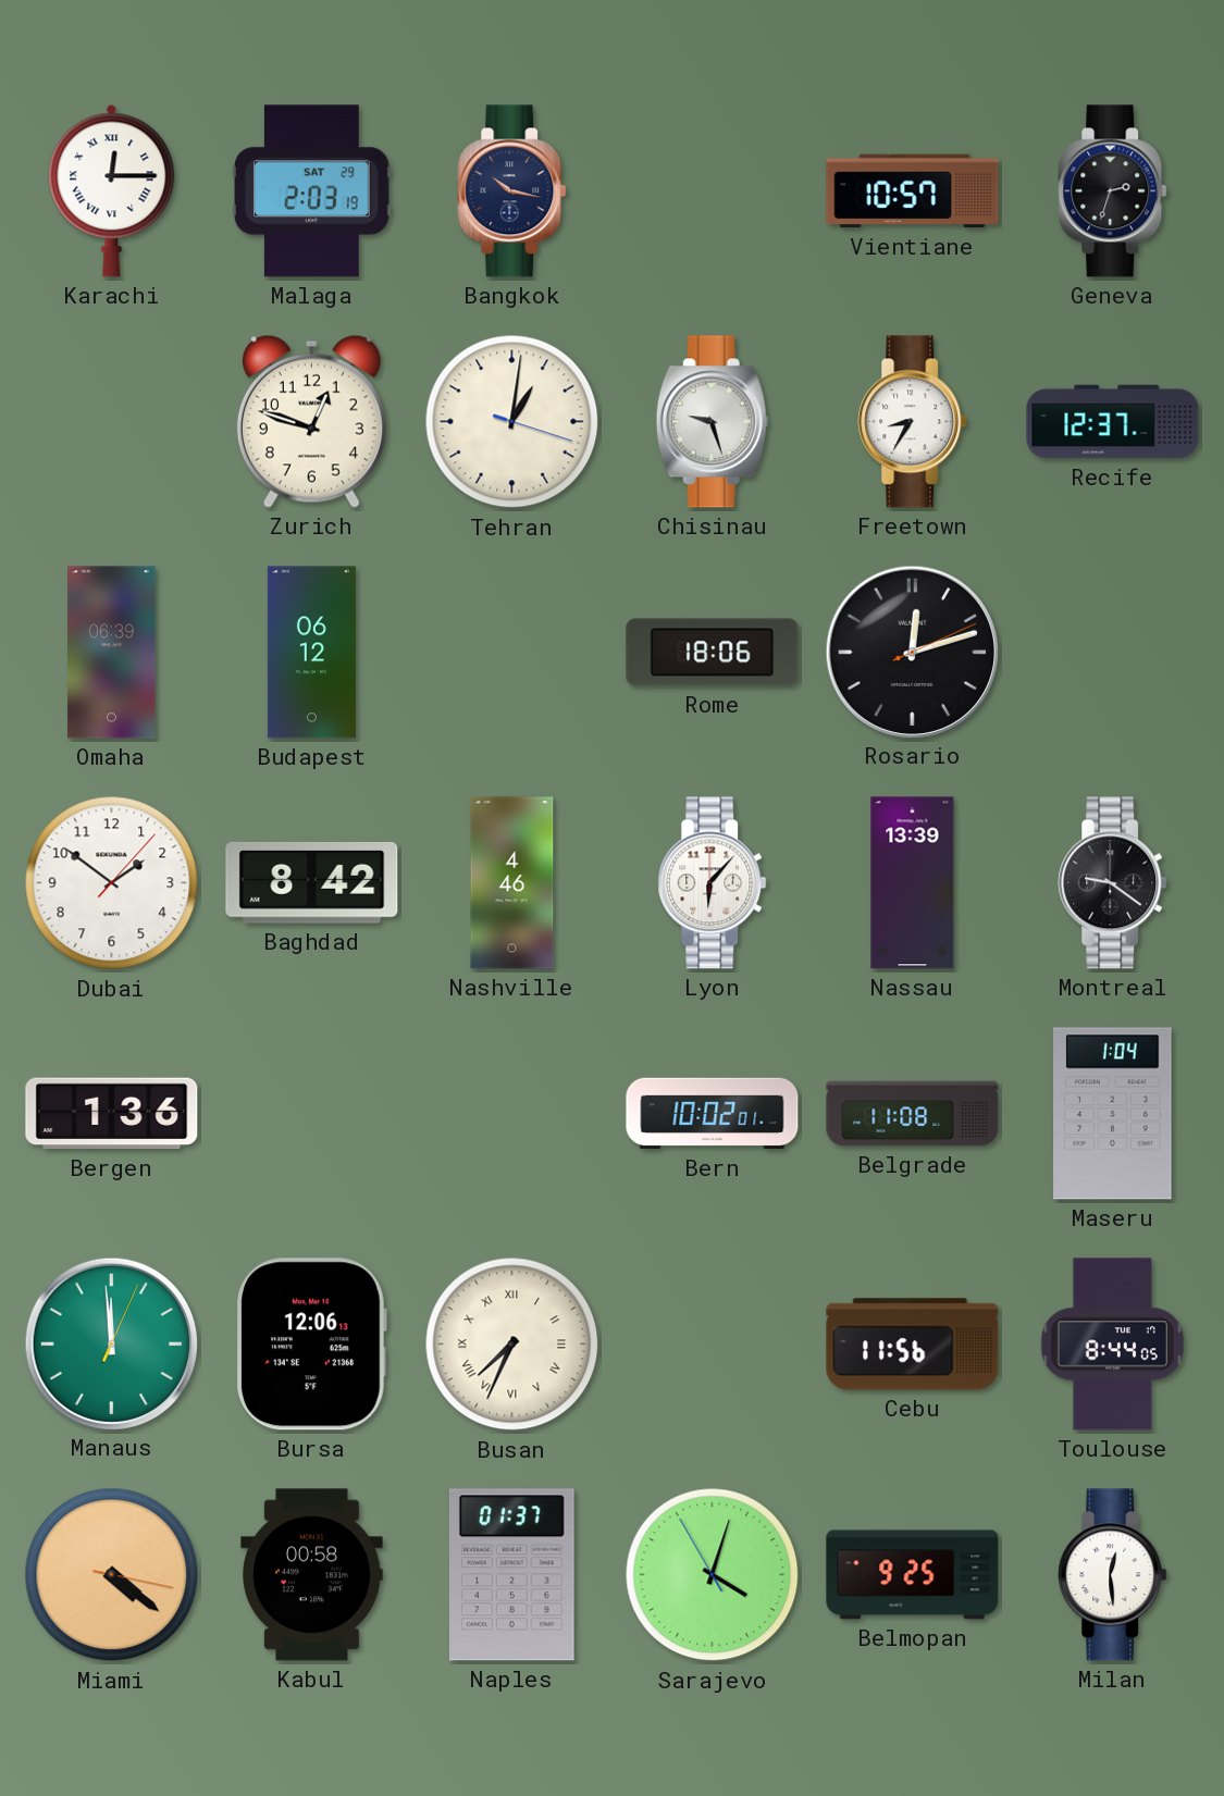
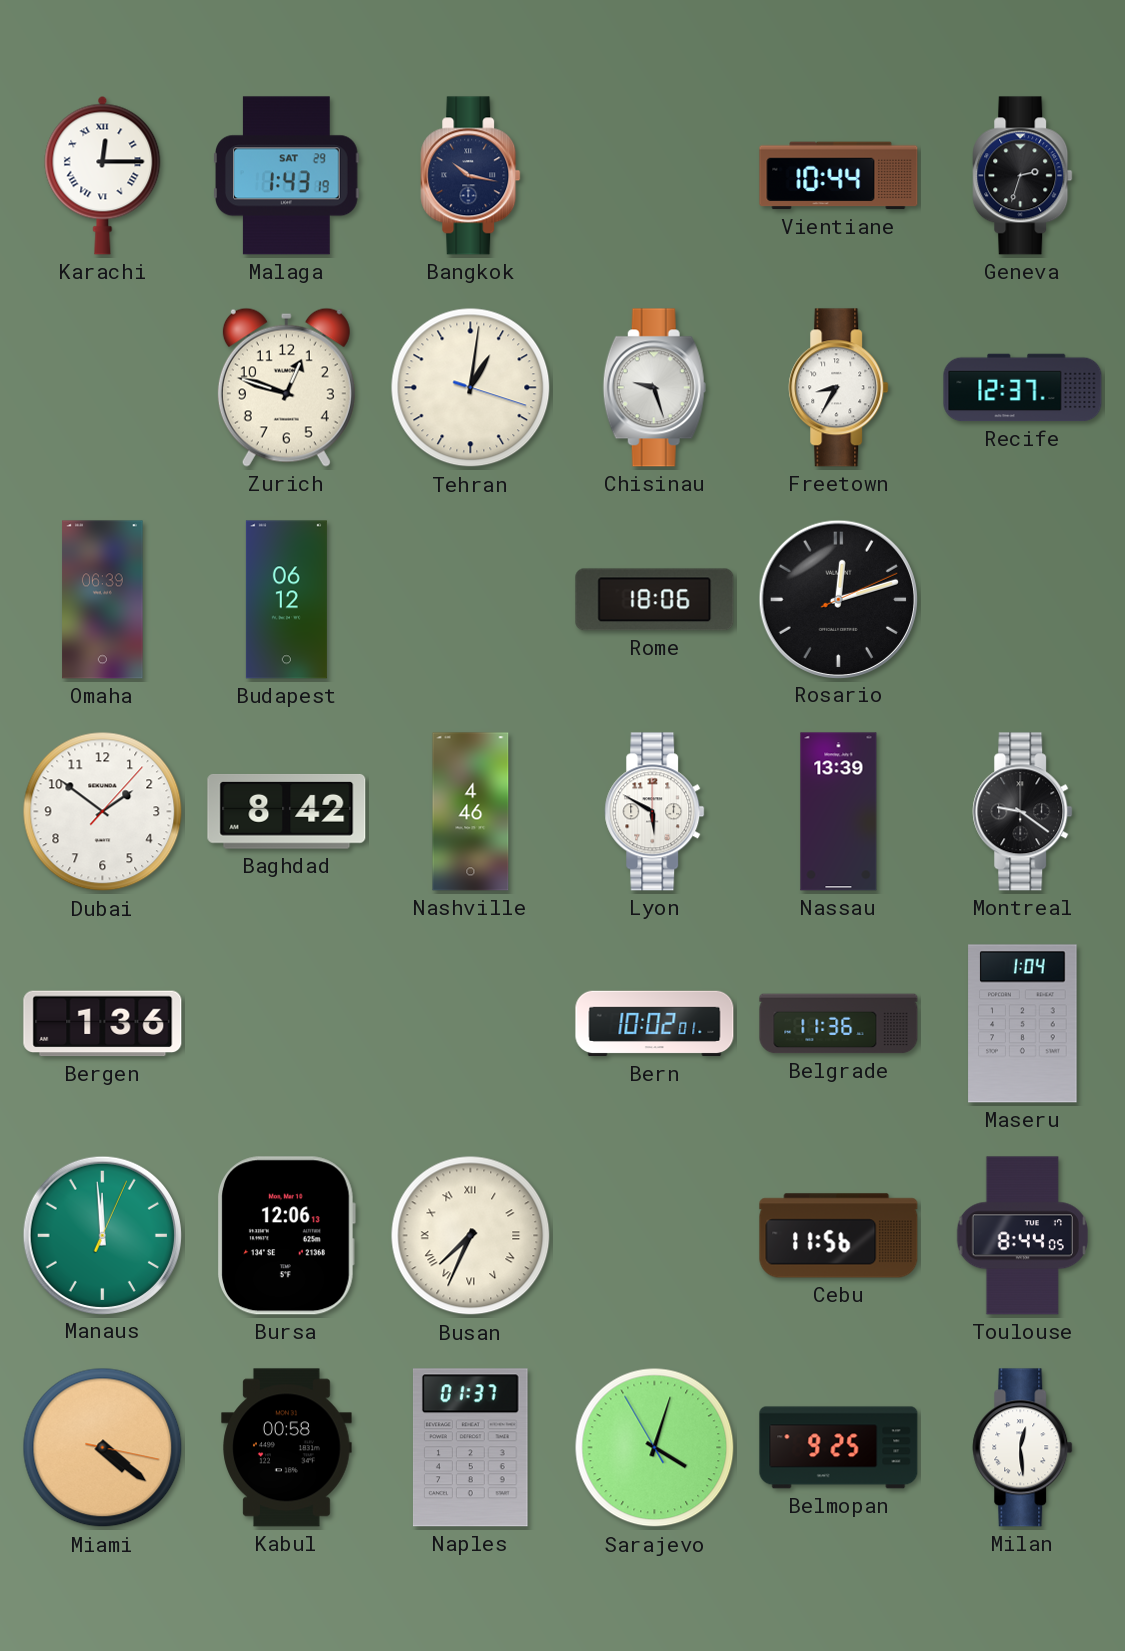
Malaga: 2:03 -> 1:43 (287, 176)
Vientiane: 10:57 -> 10:44 (839, 176)
Lyon: 6:07 -> 5:50 (655, 812)
Belgrade: 11:08 -> 11:36 (839, 1024)
